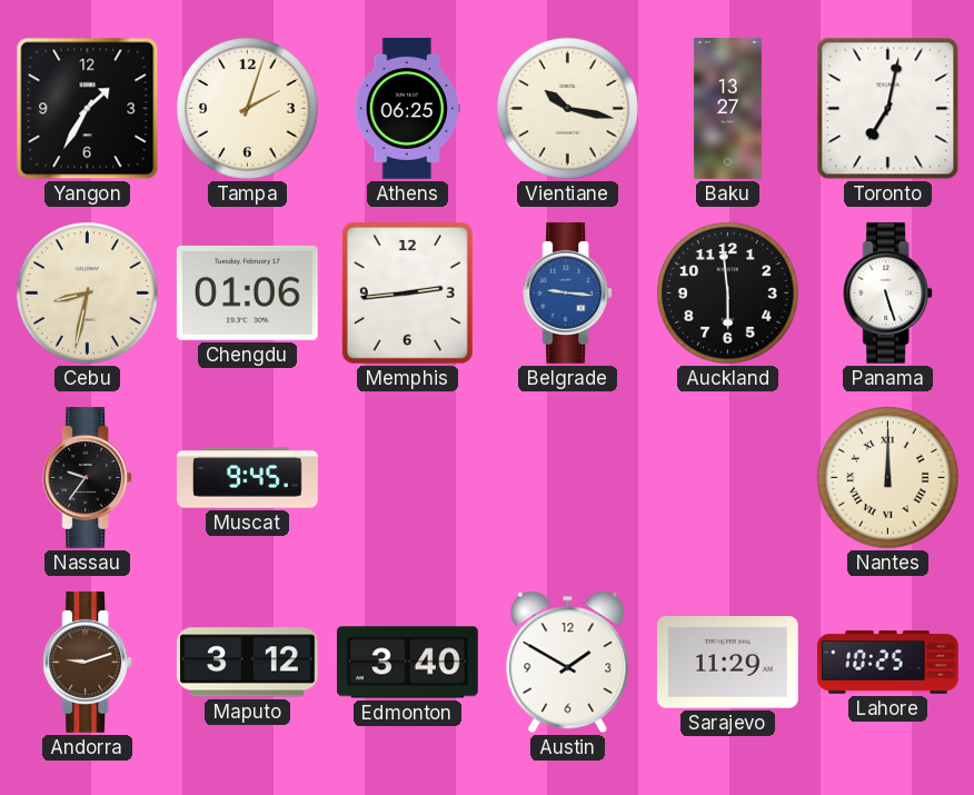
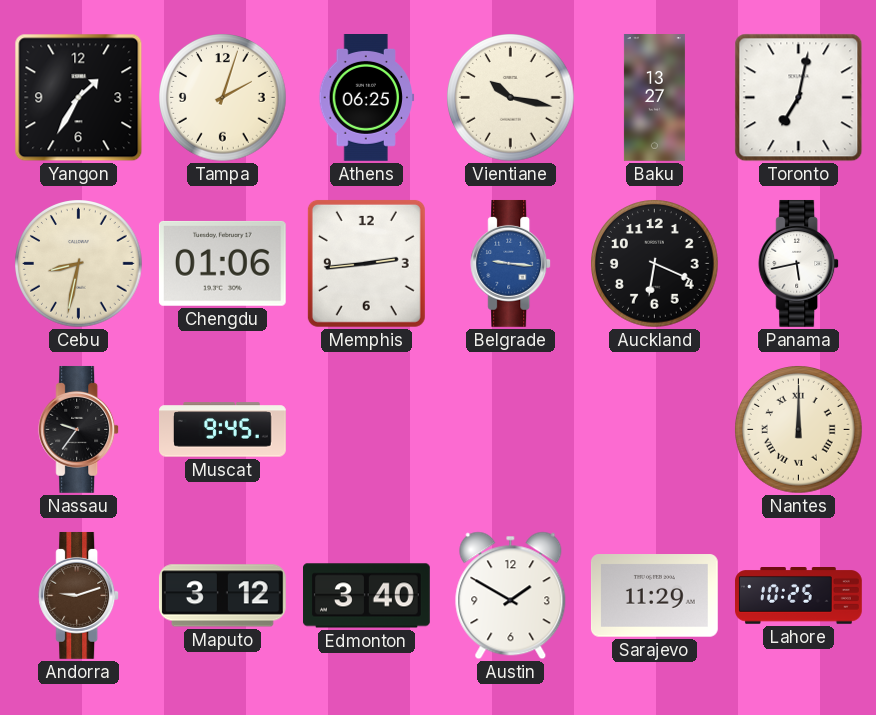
Auckland: 5:59 -> 6:19 (655, 264)
Panama: 5:27 -> 5:43 (799, 263)
